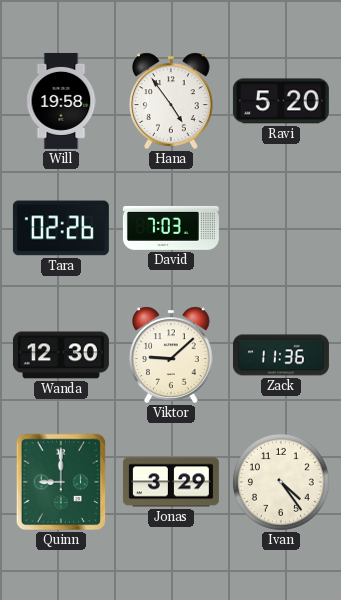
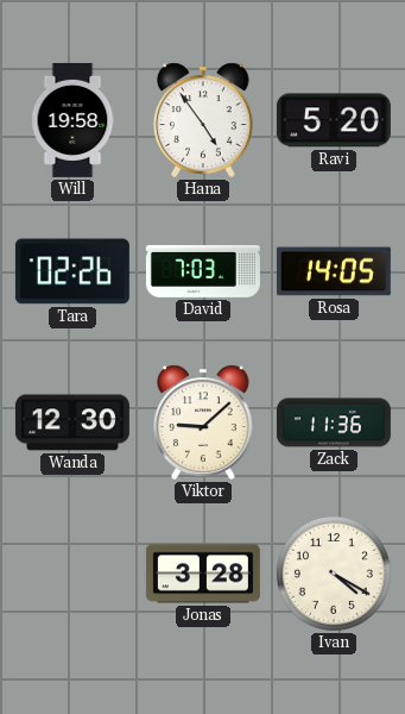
Rosa: none -> 14:05 (334, 271)
Quinn: 9:00 -> none (61, 482)
Jonas: 3:29 -> 3:28 (203, 574)
Ivan: 4:24 -> 4:20 (334, 574)
